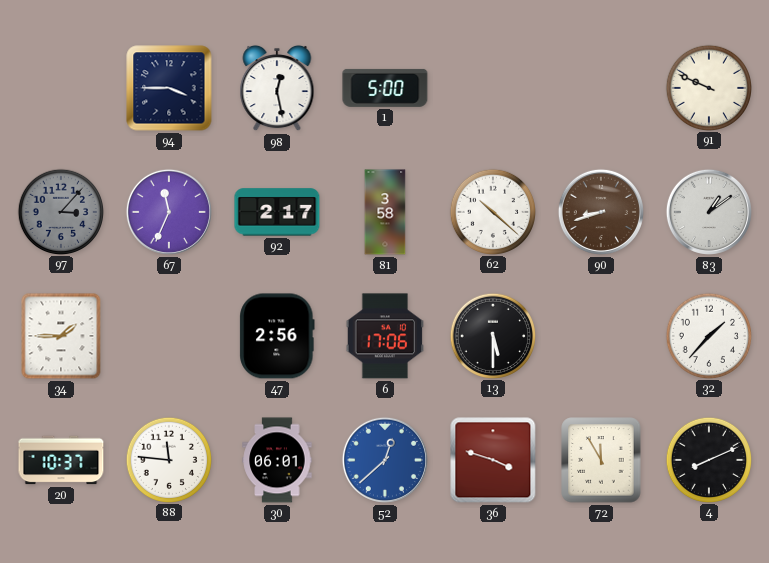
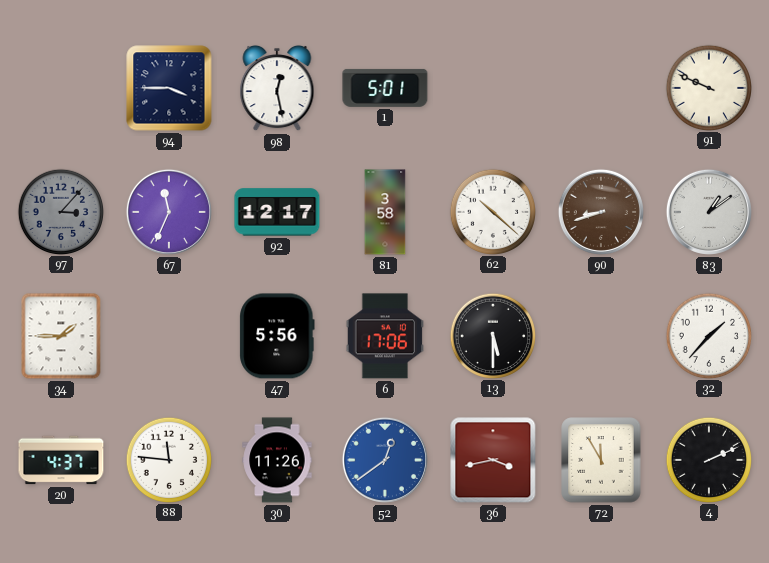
1: 5:00 -> 5:01 (385, 88)
92: 2:17 -> 12:17 (277, 212)
47: 2:56 -> 5:56 (277, 336)
20: 10:37 -> 4:37 (61, 460)
30: 06:01 -> 11:26 (277, 460)
52: 12:38 -> 12:39 (385, 460)
36: 3:48 -> 3:43 (493, 460)
4: 8:11 -> 2:11 (708, 459)
